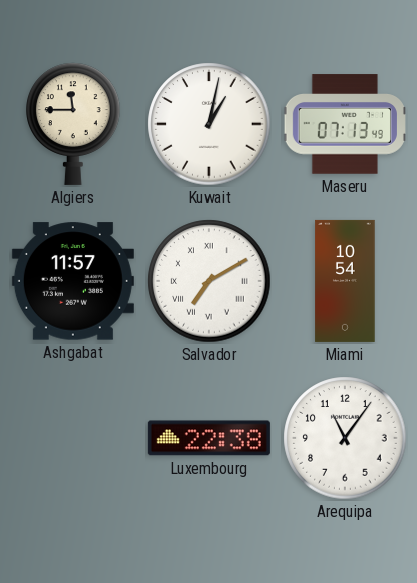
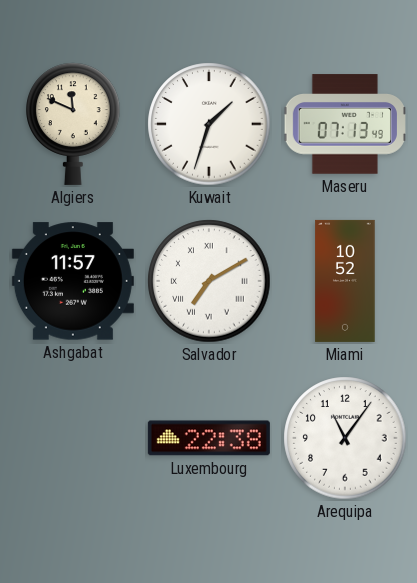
Algiers: 11:45 -> 11:49 (73, 124)
Kuwait: 1:02 -> 1:33 (209, 124)
Miami: 10:54 -> 10:52 (345, 281)
